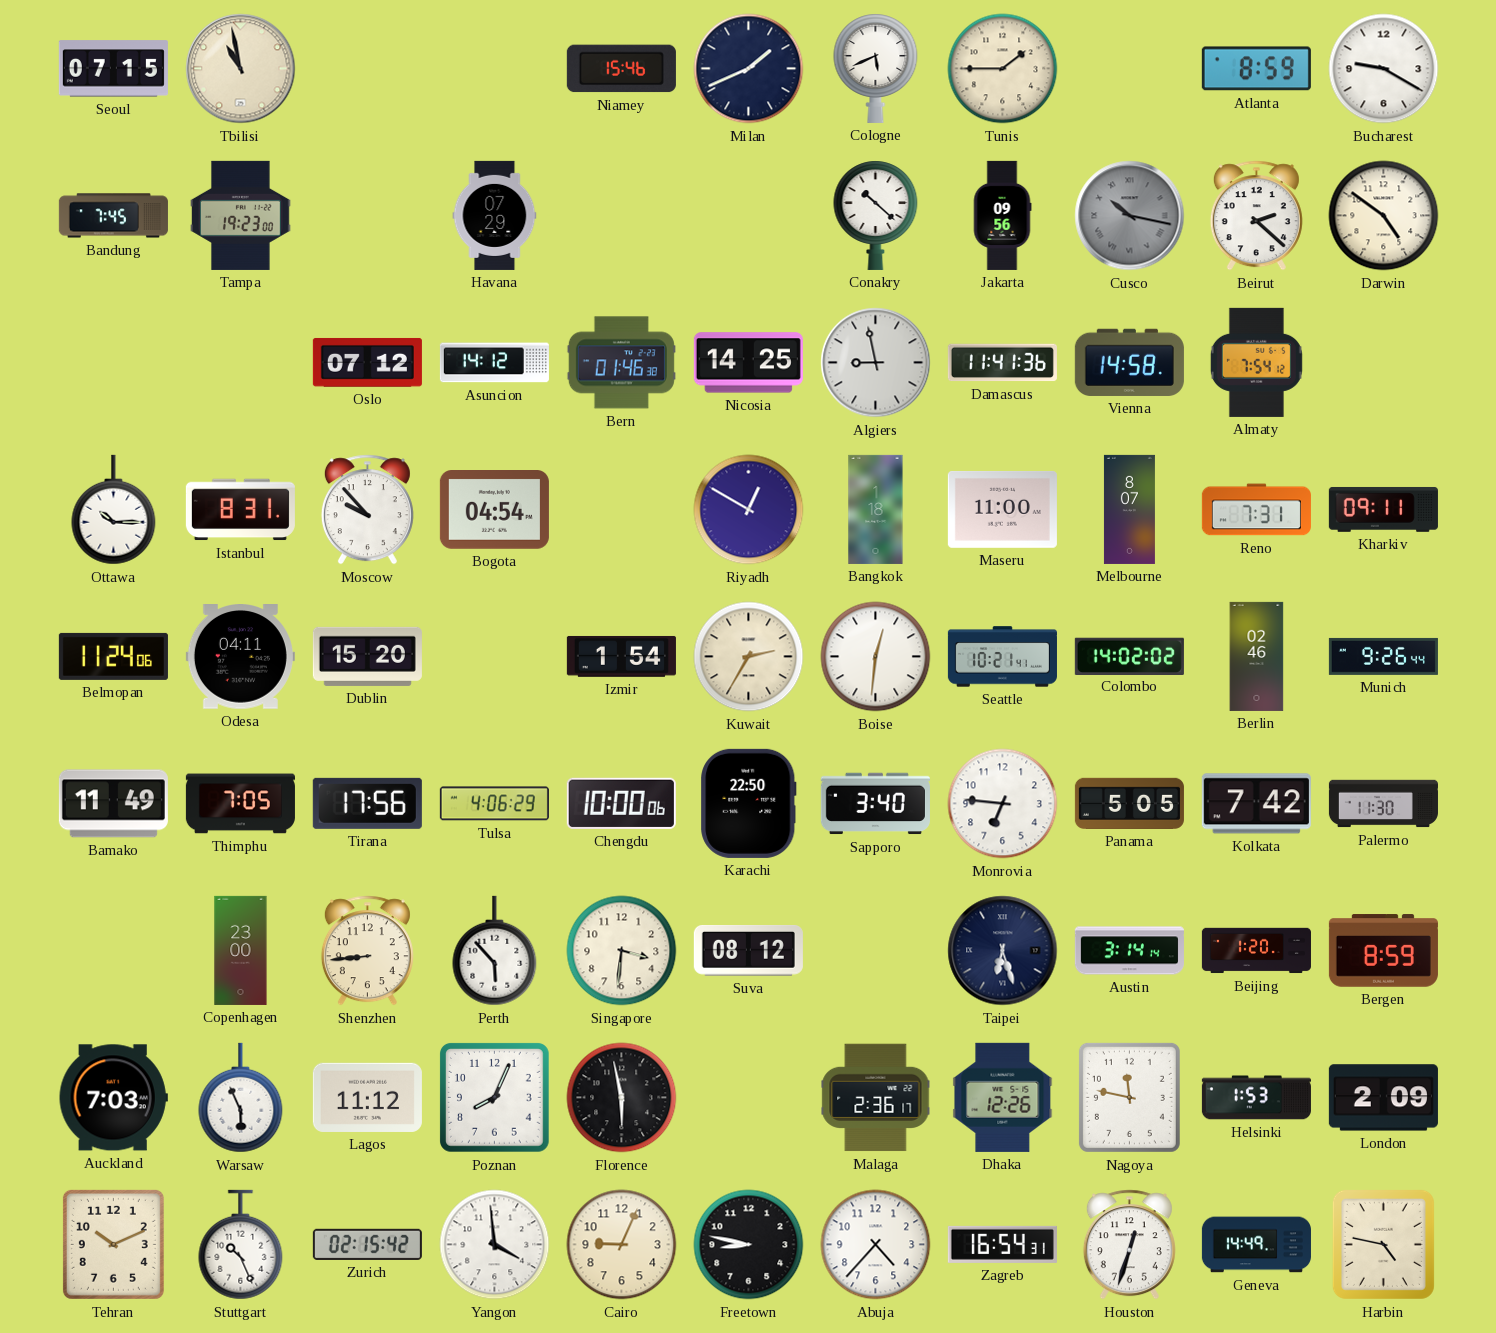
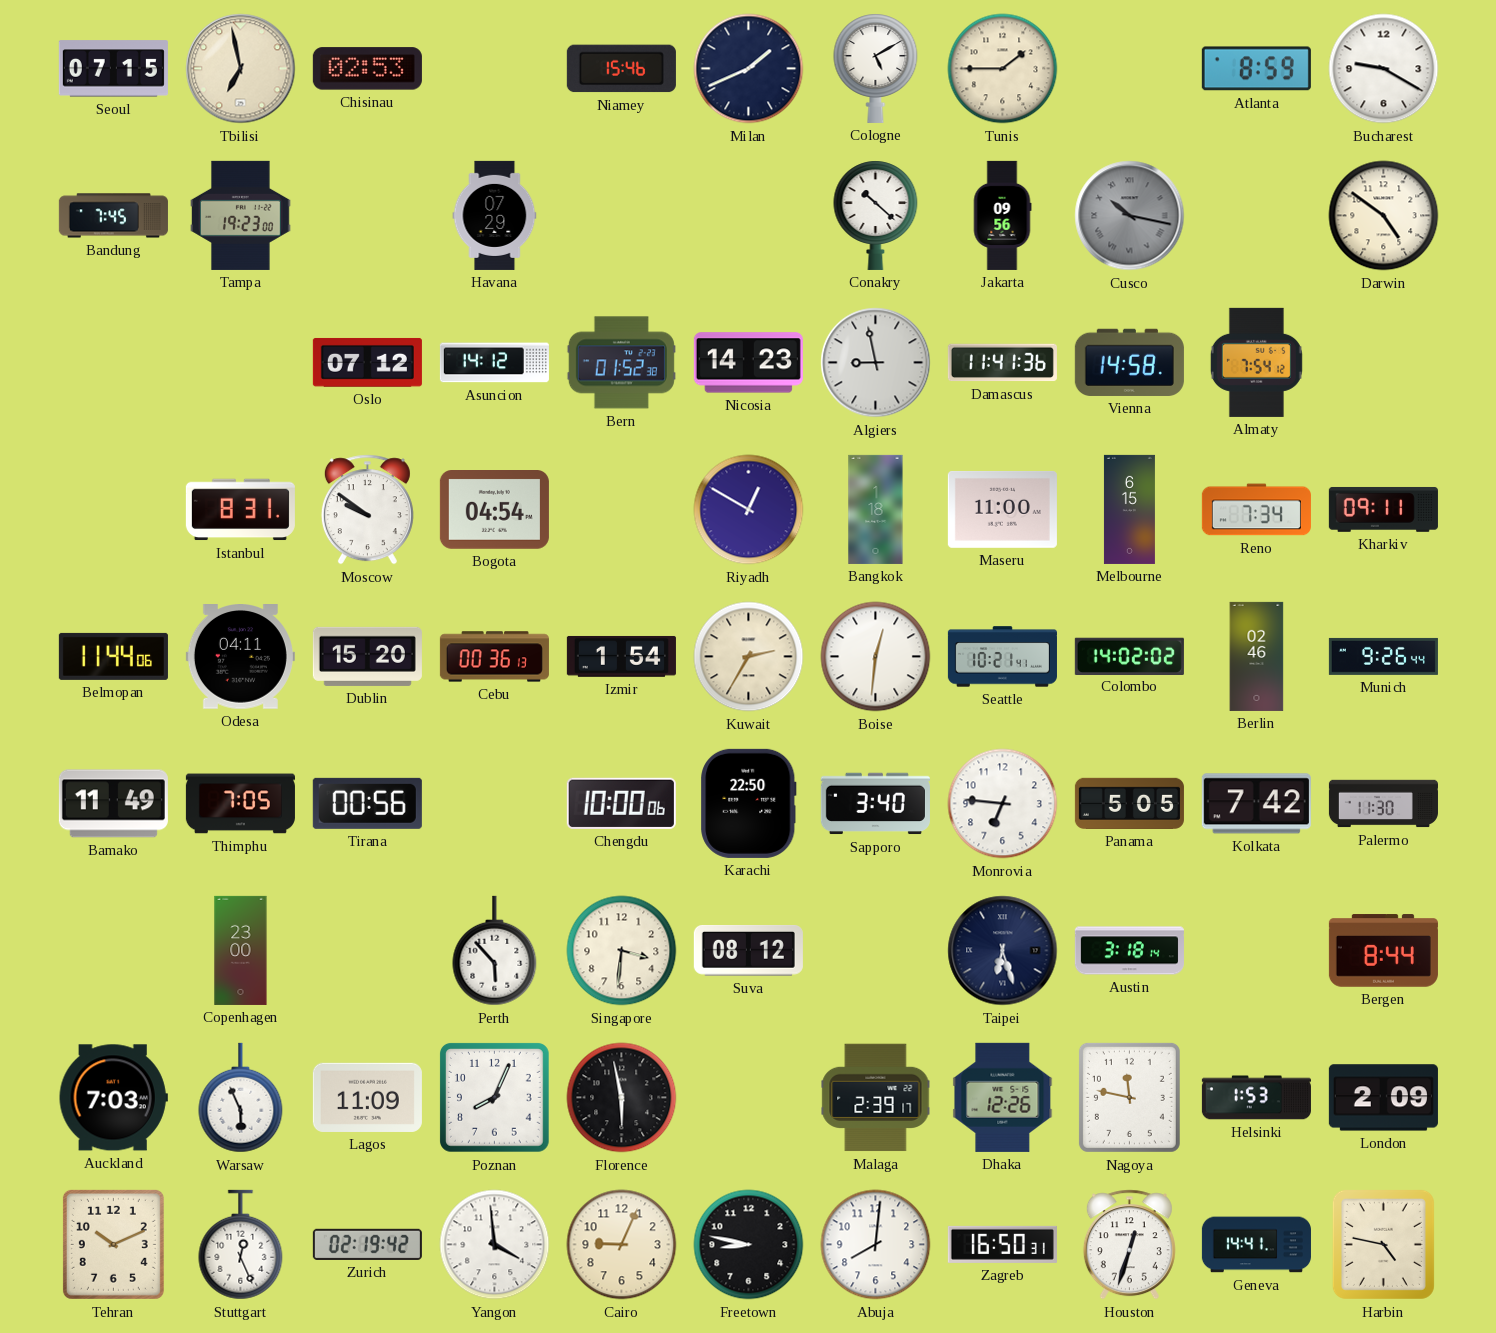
Tbilisi: 10:58 -> 6:58 (241, 69)
Chisinau: none -> 02:53 (367, 69)
Cologne: 5:41 -> 5:10 (876, 68)
Beirut: 2:22 -> none (1256, 216)
Bern: 01:46 -> 01:52 (621, 363)
Nicosia: 14:25 -> 14:23 (748, 363)
Ottawa: 10:15 -> none (114, 510)
Moscow: 9:53 -> 9:51 (367, 510)
Melbourne: 8:07 -> 6:15 (1129, 509)
Reno: 7:31 -> 7:34 (1256, 510)
Belmopan: 11:24 -> 11:44 (113, 656)
Cebu: none -> 00:36 (494, 657)
Tirana: 17:56 -> 00:56 (367, 803)
Tulsa: 4:06 -> none (494, 804)
Shenzhen: 8:44 -> none (367, 951)
Austin: 3:14 -> 3:18 (1129, 951)
Beijing: 1:20 -> none (1256, 951)
Bergen: 8:59 -> 8:44 (1383, 951)
Lagos: 11:12 -> 11:09 (367, 1097)
Malaga: 2:36 -> 2:39 (876, 1098)
Stuttgart: 10:26 -> 12:26 (241, 1245)
Zurich: 02:15 -> 02:19 (367, 1244)
Abuja: 4:37 -> 8:01 (876, 1245)
Zagreb: 16:54 -> 16:50 (1002, 1244)
Geneva: 14:49 -> 14:41 (1256, 1245)
